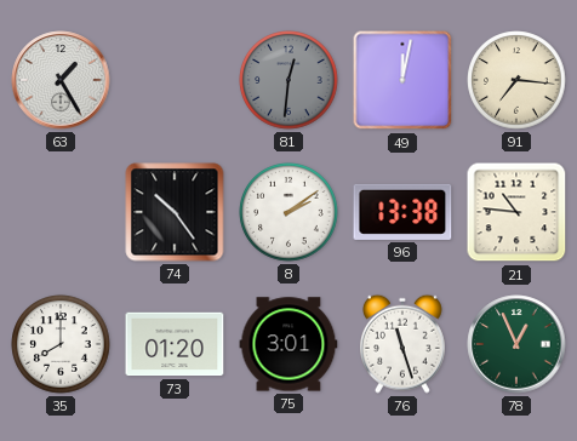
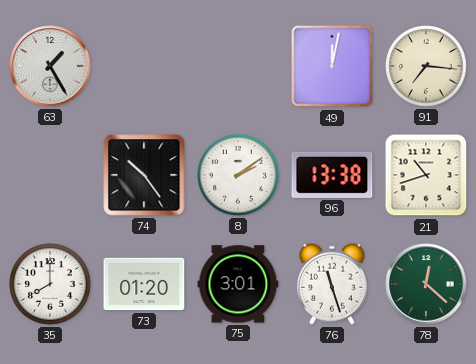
81: 12:31 -> none (288, 80)
21: 10:46 -> 10:42 (426, 175)
78: 12:56 -> 12:22 (426, 284)
